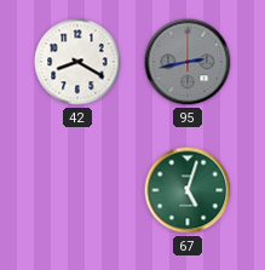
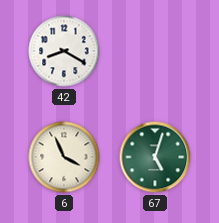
95: 2:43 -> none (188, 62)
6: none -> 3:56 (64, 157)
